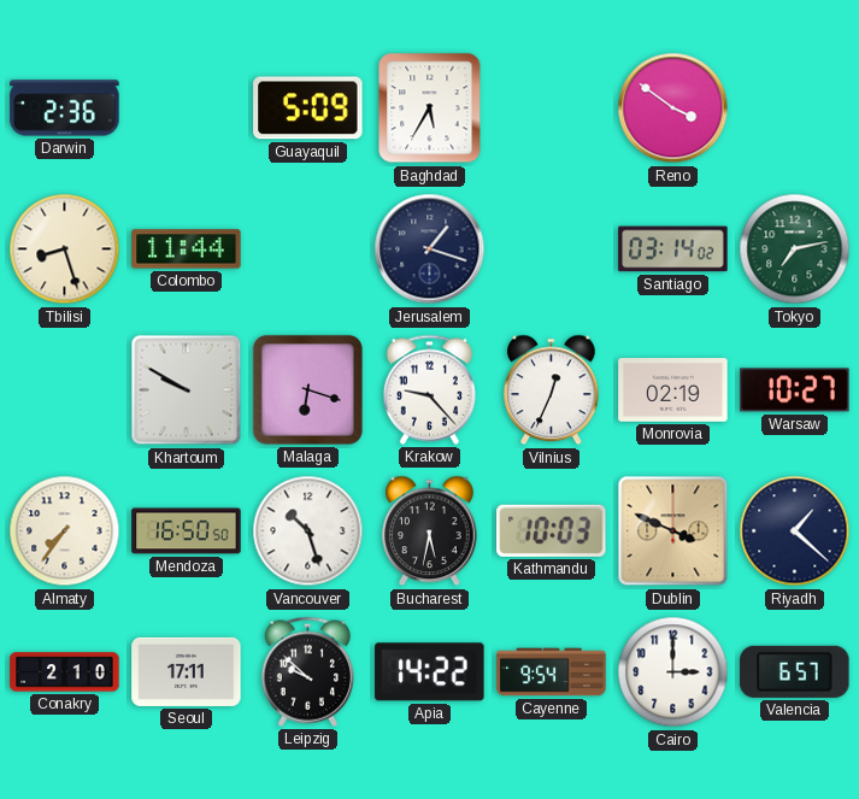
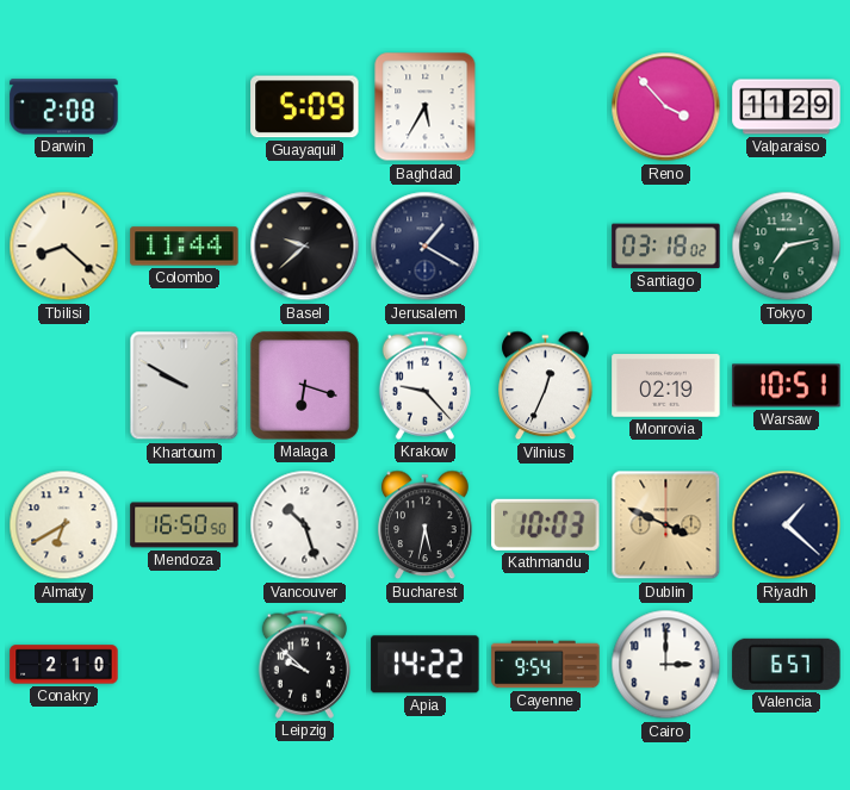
Darwin: 2:36 -> 2:08 (64, 107)
Reno: 3:51 -> 3:53 (666, 107)
Valparaiso: none -> 11:29 (787, 107)
Tbilisi: 8:27 -> 8:22 (64, 247)
Basel: none -> 9:38 (305, 247)
Jerusalem: 1:18 -> 1:20 (426, 247)
Santiago: 03:14 -> 03:18 (666, 247)
Warsaw: 10:27 -> 10:51 (787, 386)
Almaty: 7:36 -> 6:40 (64, 525)
Seoul: 17:11 -> none (187, 671)
